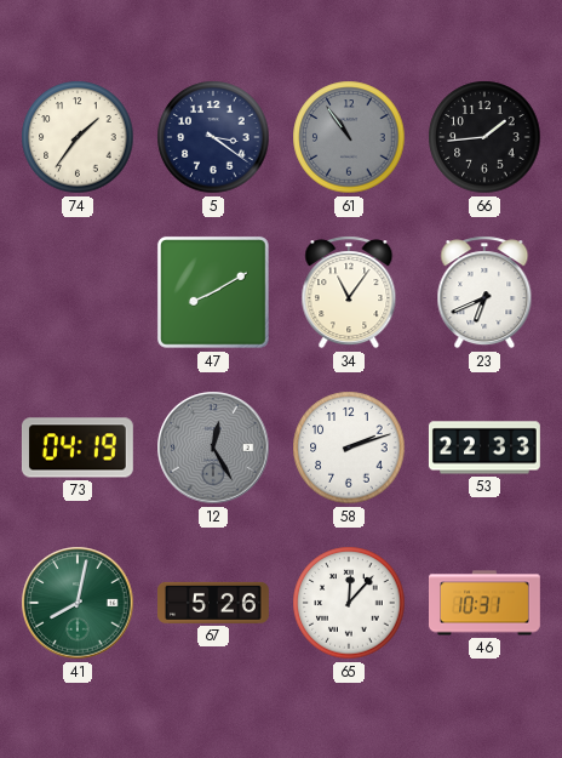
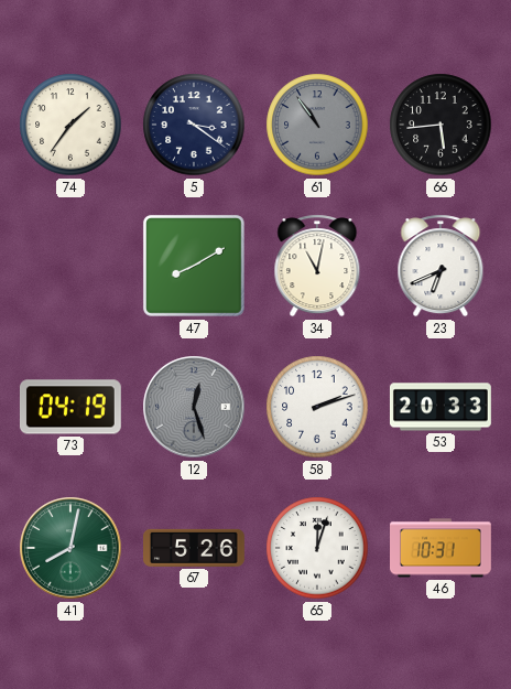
66: 1:44 -> 5:44 (441, 125)
34: 11:06 -> 11:02 (317, 266)
12: 12:25 -> 12:27 (194, 407)
53: 22:33 -> 20:33 (441, 407)
65: 12:07 -> 12:03 (317, 548)
